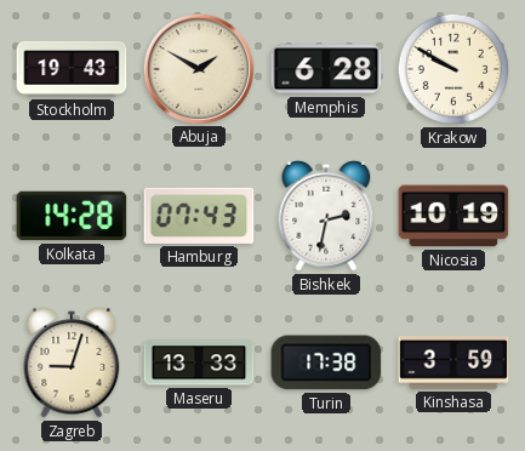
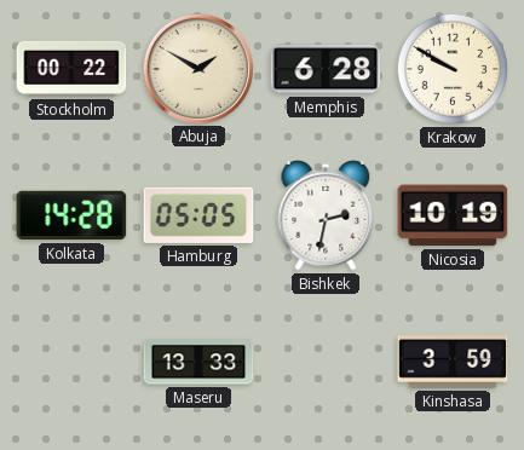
Stockholm: 19:43 -> 00:22 (71, 69)
Hamburg: 07:43 -> 05:05 (198, 215)
Zagreb: 9:03 -> none (72, 362)
Turin: 17:38 -> none (326, 362)
